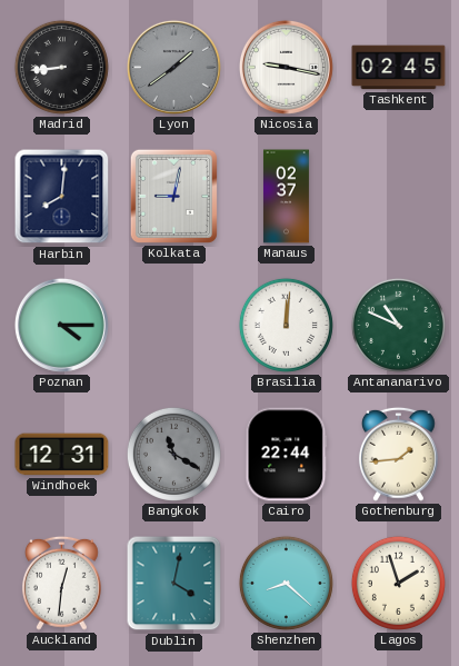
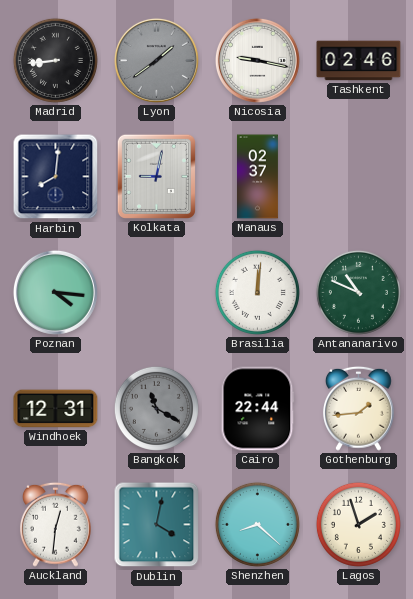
Tashkent: 02:45 -> 02:46 (359, 61)
Poznan: 4:15 -> 4:16 (55, 292)
